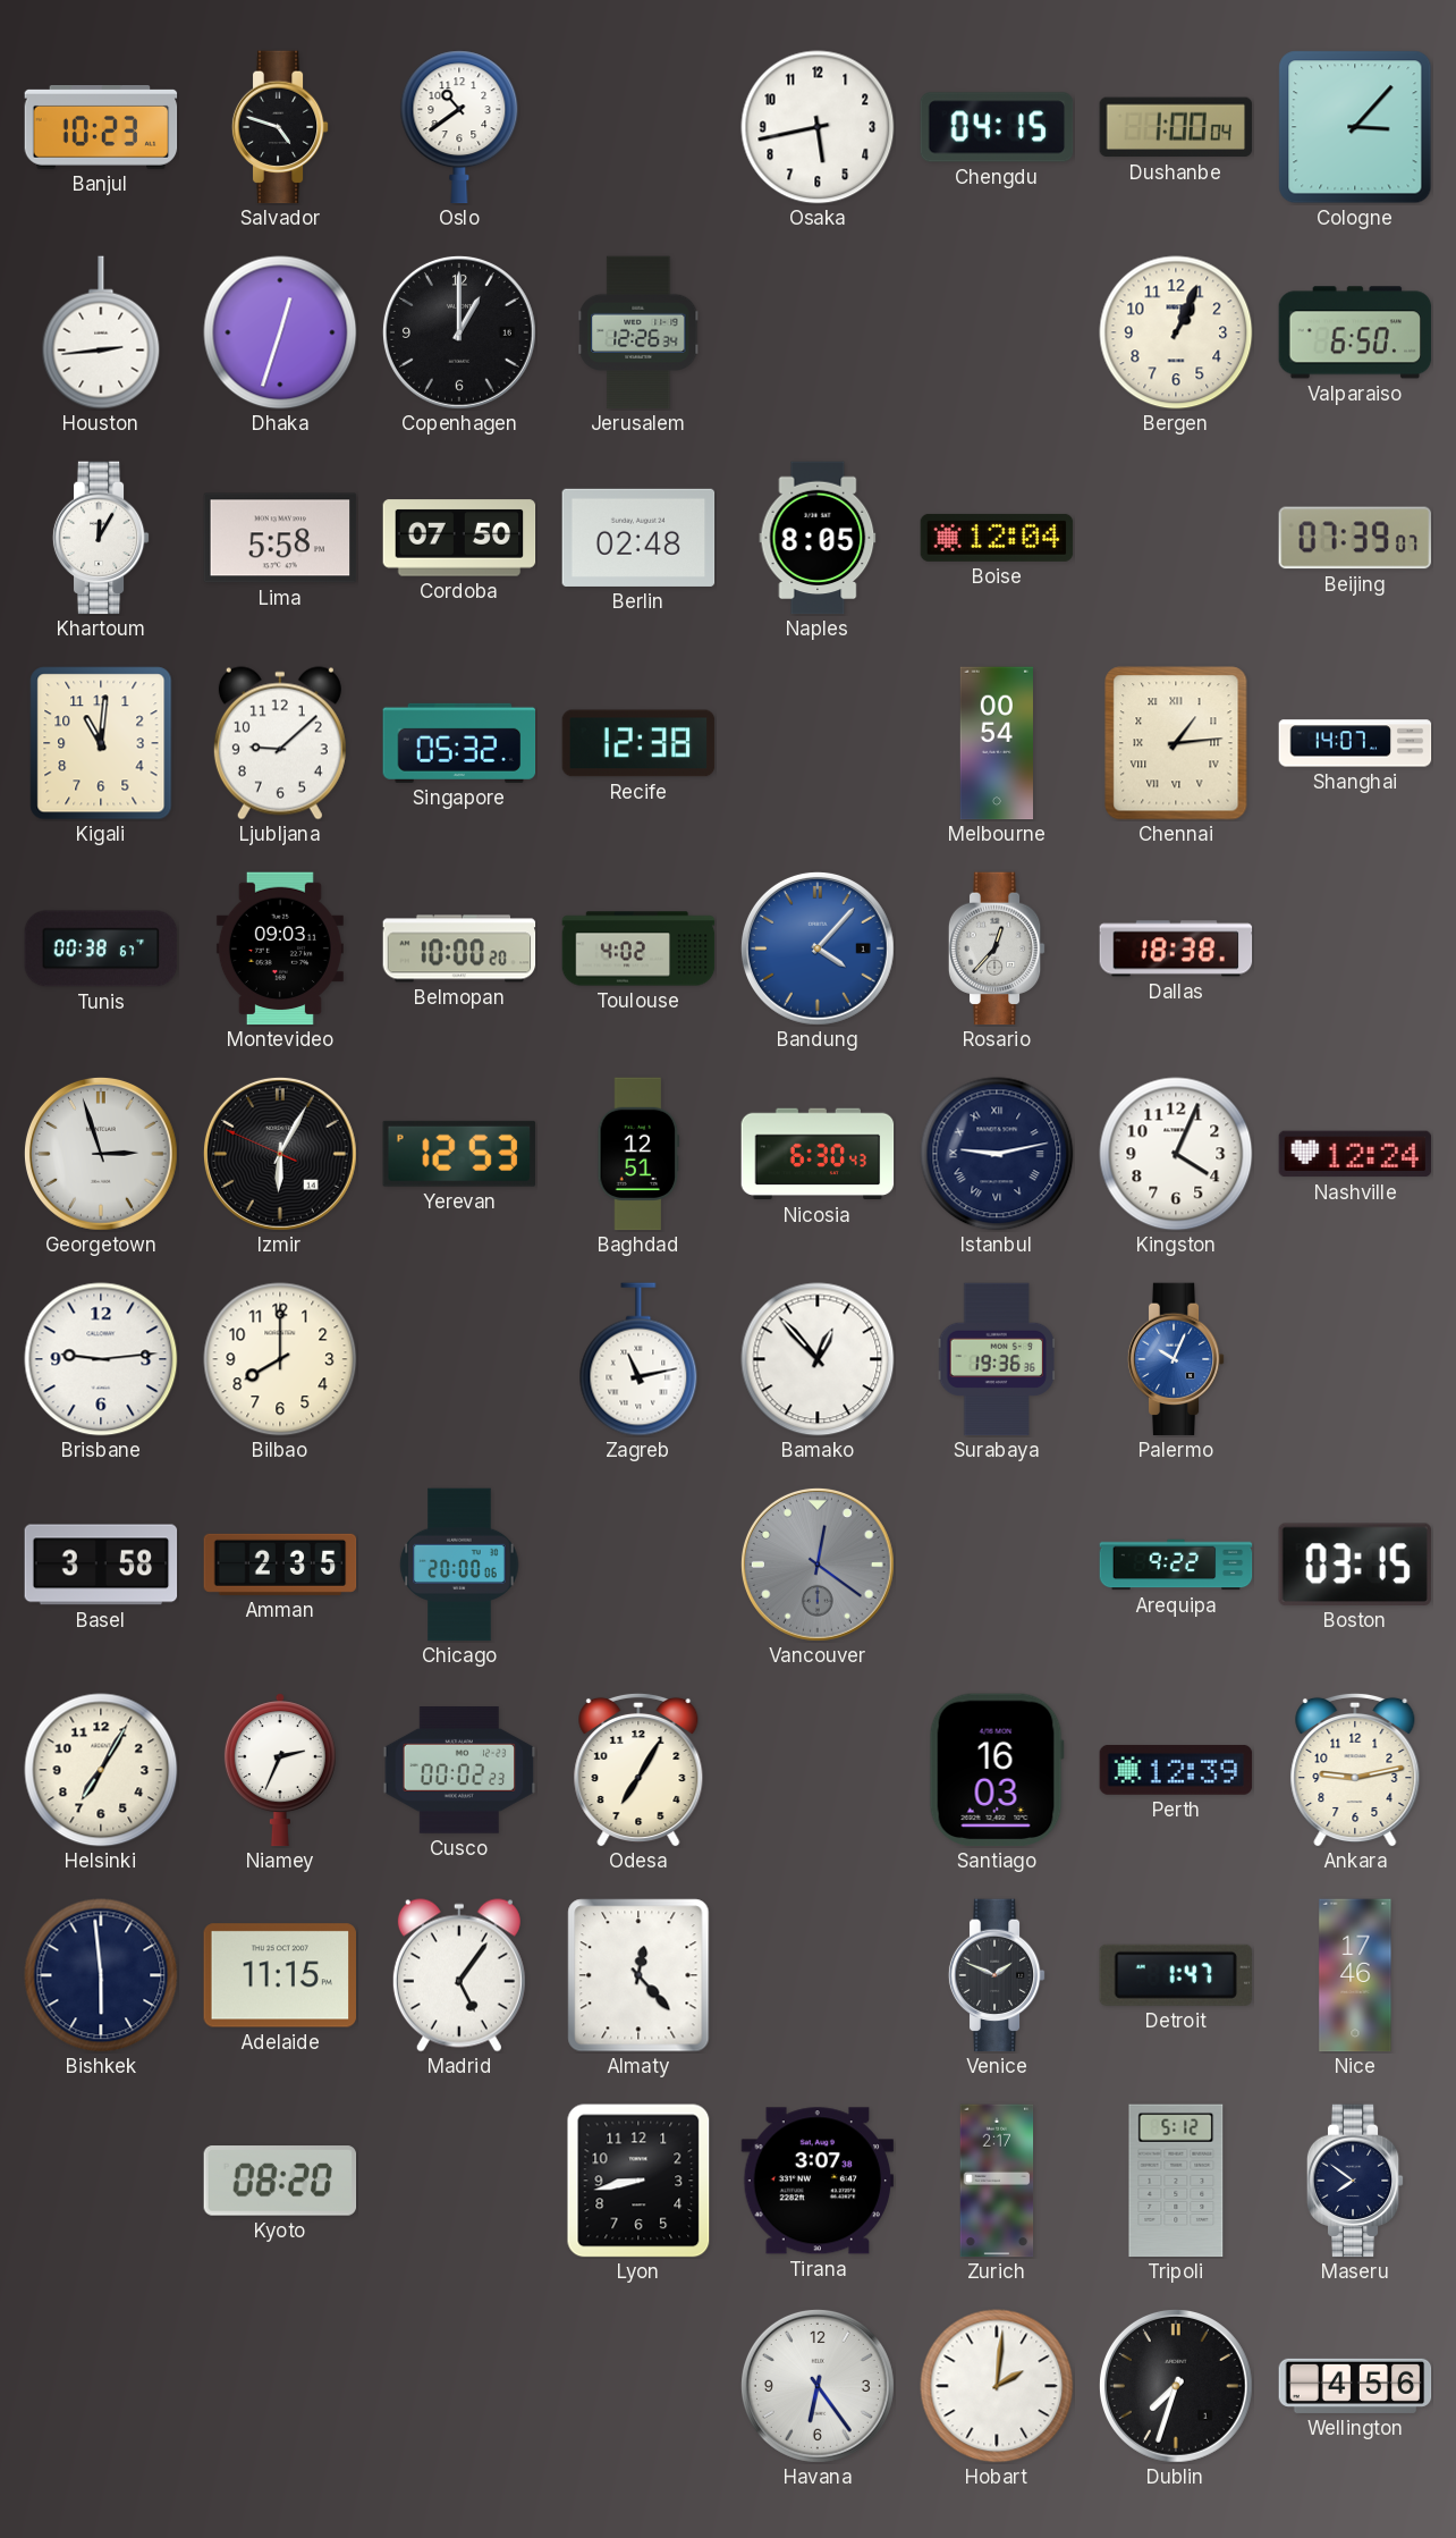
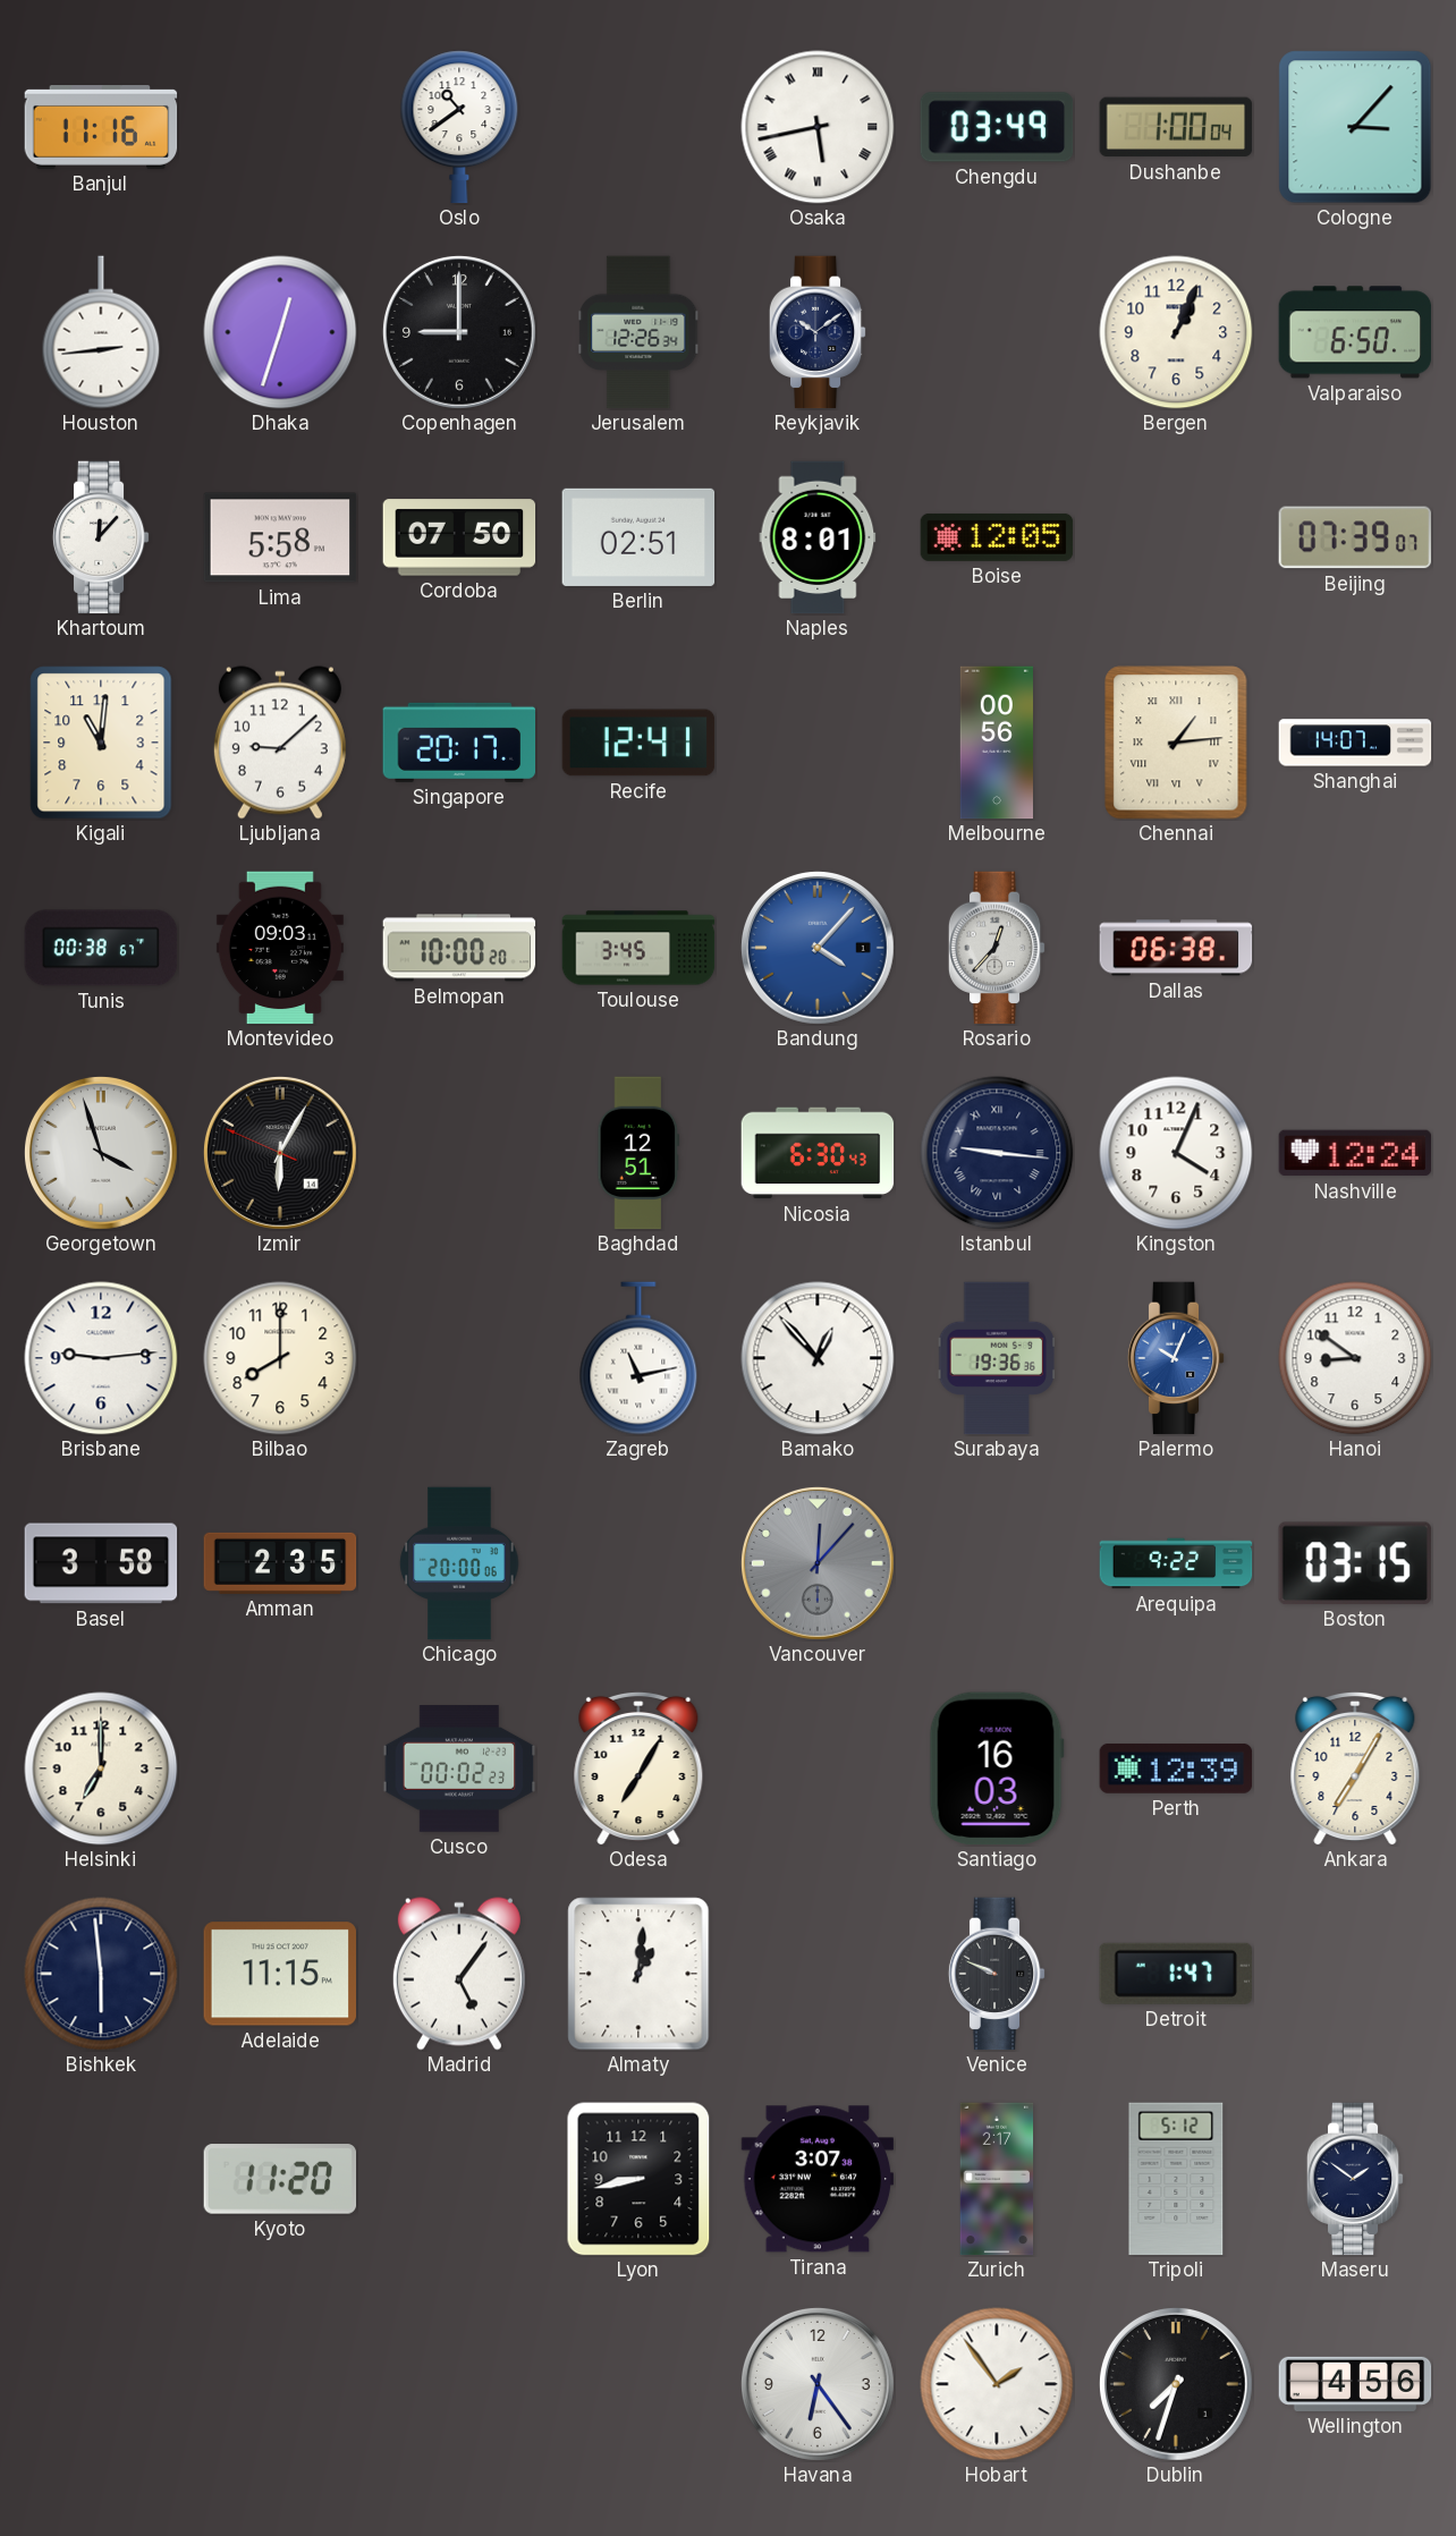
Banjul: 10:23 -> 11:16 (101, 128)
Salvador: 4:48 -> none (280, 127)
Osaka numerals: Arabic -> Roman (818, 127)
Chengdu: 04:15 -> 03:49 (997, 127)
Copenhagen: 1:00 -> 9:00 (459, 332)
Reykjavik: none -> 10:09 (818, 332)
Khartoum: 12:05 -> 12:07 (101, 537)
Berlin: 02:48 -> 02:51 (638, 537)
Naples: 8:05 -> 8:01 (818, 537)
Boise: 12:04 -> 12:05 (997, 537)
Singapore: 05:32 -> 20:17 (459, 743)
Recife: 12:38 -> 12:41 (638, 743)
Melbourne: 00:54 -> 00:56 (996, 743)
Toulouse: 4:02 -> 3:45 (638, 948)
Dallas: 18:38 -> 06:38 (1176, 948)
Georgetown: 2:57 -> 3:57 (101, 1153)
Yerevan: 12:53 -> none (459, 1154)
Istanbul: 9:13 -> 9:16 (997, 1153)
Hanoi: none -> 8:51 (1355, 1358)
Vancouver: 12:21 -> 12:07 (818, 1563)
Helsinki: 7:05 -> 7:00 (101, 1769)
Niamey: 2:34 -> none (280, 1770)
Ankara: 9:13 -> 7:05 (1355, 1769)
Almaty: 12:23 -> 1:01 (638, 1974)
Venice: 1:49 -> 9:49 (997, 1974)
Nice: 17:46 -> none (1355, 1975)
Kyoto: 08:20 -> 11:20 (280, 2179)
Maseru: 7:51 -> 1:51 (1355, 2179)
Hobart: 2:01 -> 1:54 (997, 2384)
